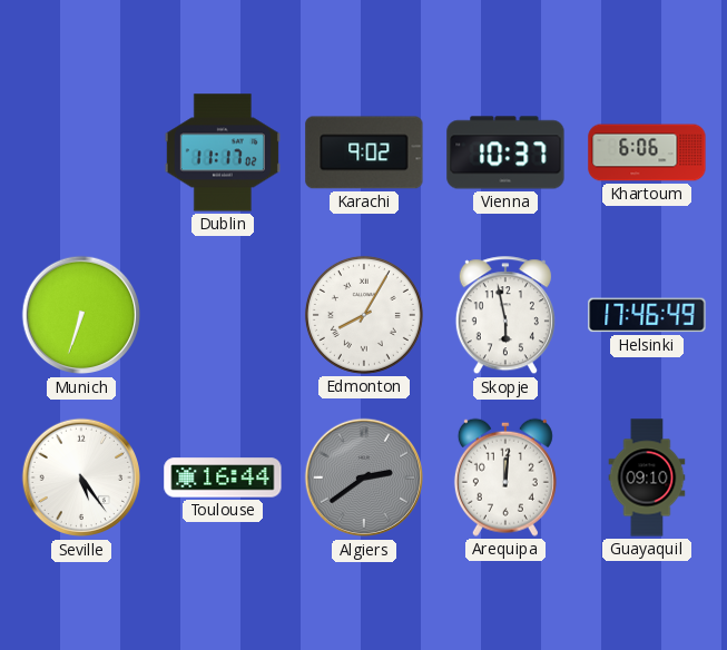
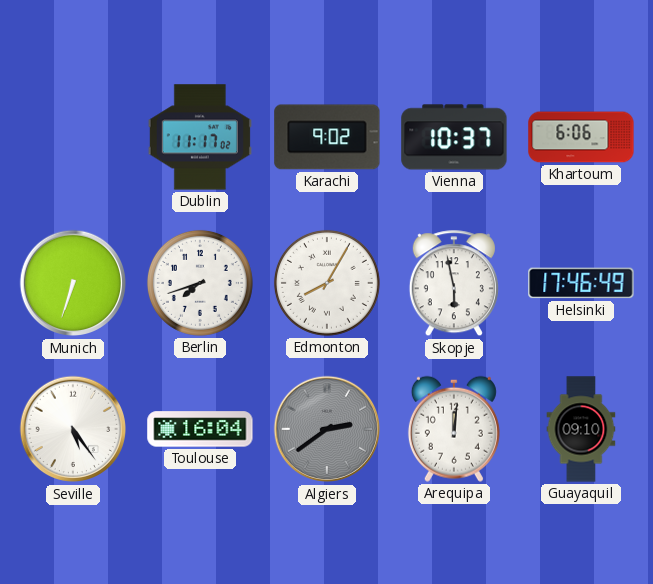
Berlin: none -> 7:42 (200, 283)
Toulouse: 16:44 -> 16:04 (200, 429)
